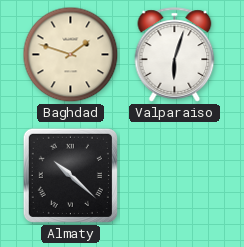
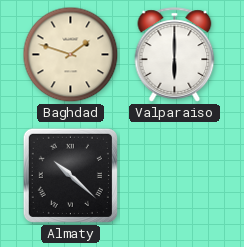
Valparaiso: 6:03 -> 6:00 (175, 55)
